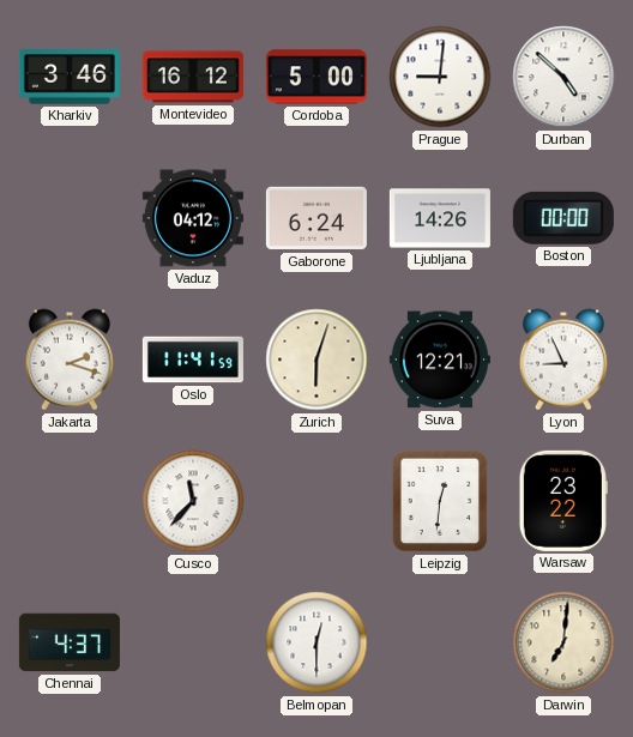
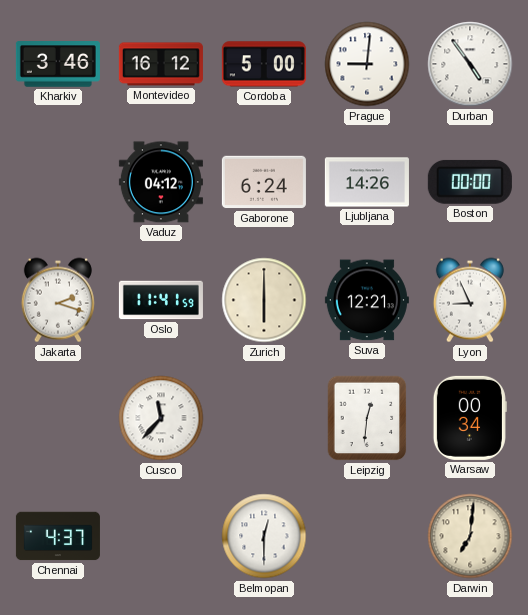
Durban: 4:52 -> 4:54 (470, 64)
Zurich: 6:03 -> 6:00 (264, 300)
Warsaw: 23:22 -> 00:34 (470, 418)
